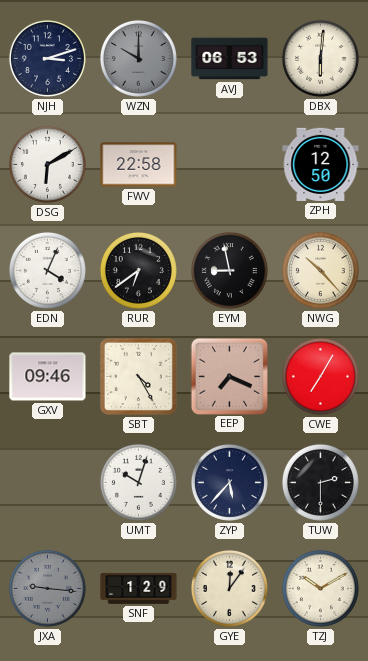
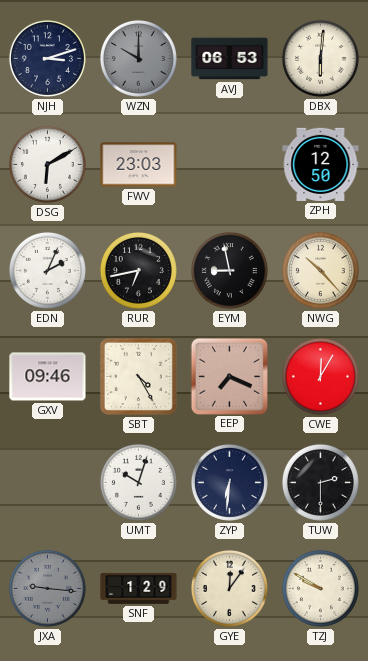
FWV: 22:58 -> 23:03 (139, 165)
EDN: 4:04 -> 2:04 (47, 270)
RUR: 6:39 -> 6:43 (138, 270)
CWE: 7:05 -> 12:05 (320, 376)
ZYP: 5:37 -> 6:31 (229, 482)
TZJ: 10:10 -> 9:50 (320, 588)
